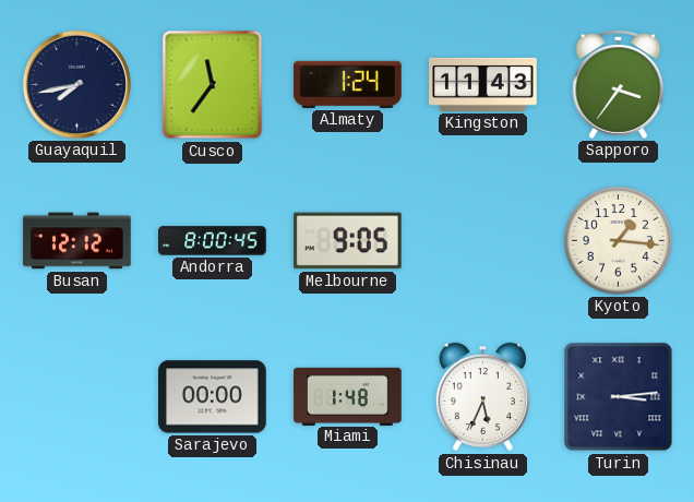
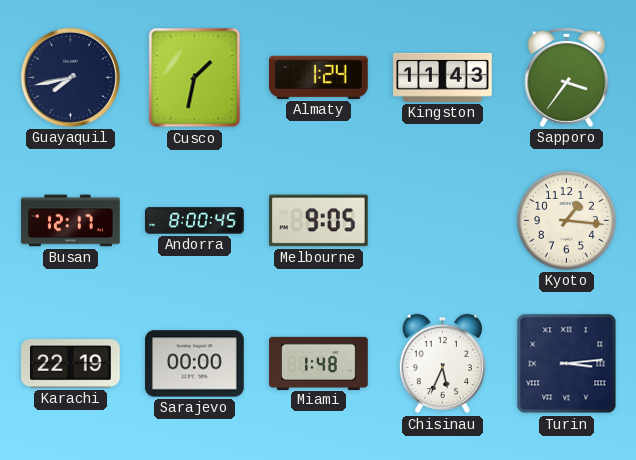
Cusco: 11:36 -> 1:32 (195, 78)
Busan: 12:12 -> 12:17 (71, 221)
Karachi: none -> 22:19 (71, 364)
